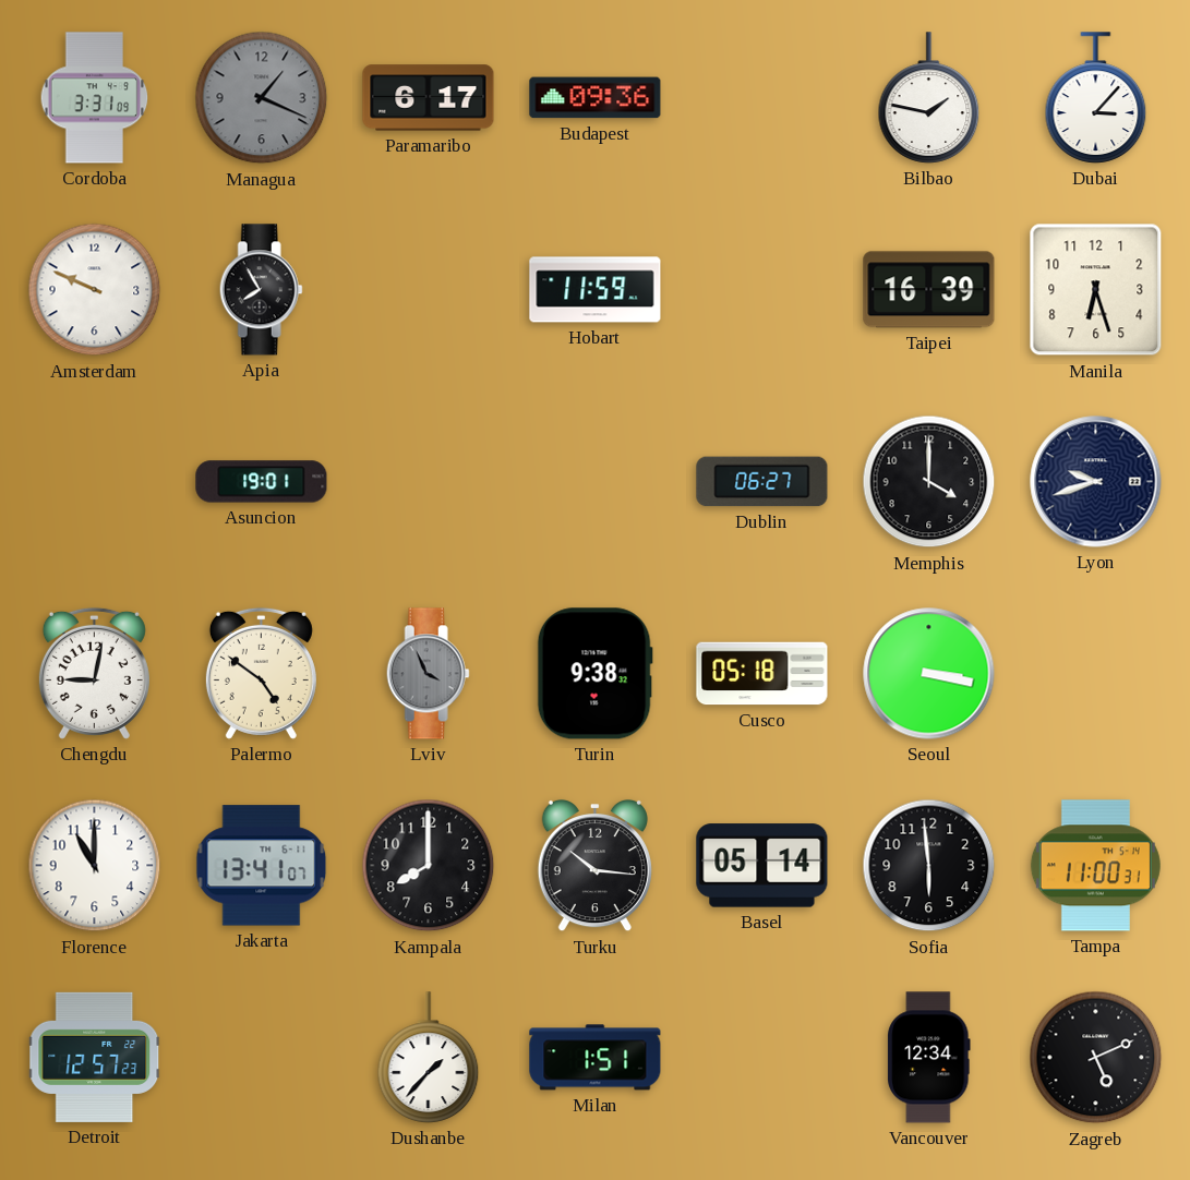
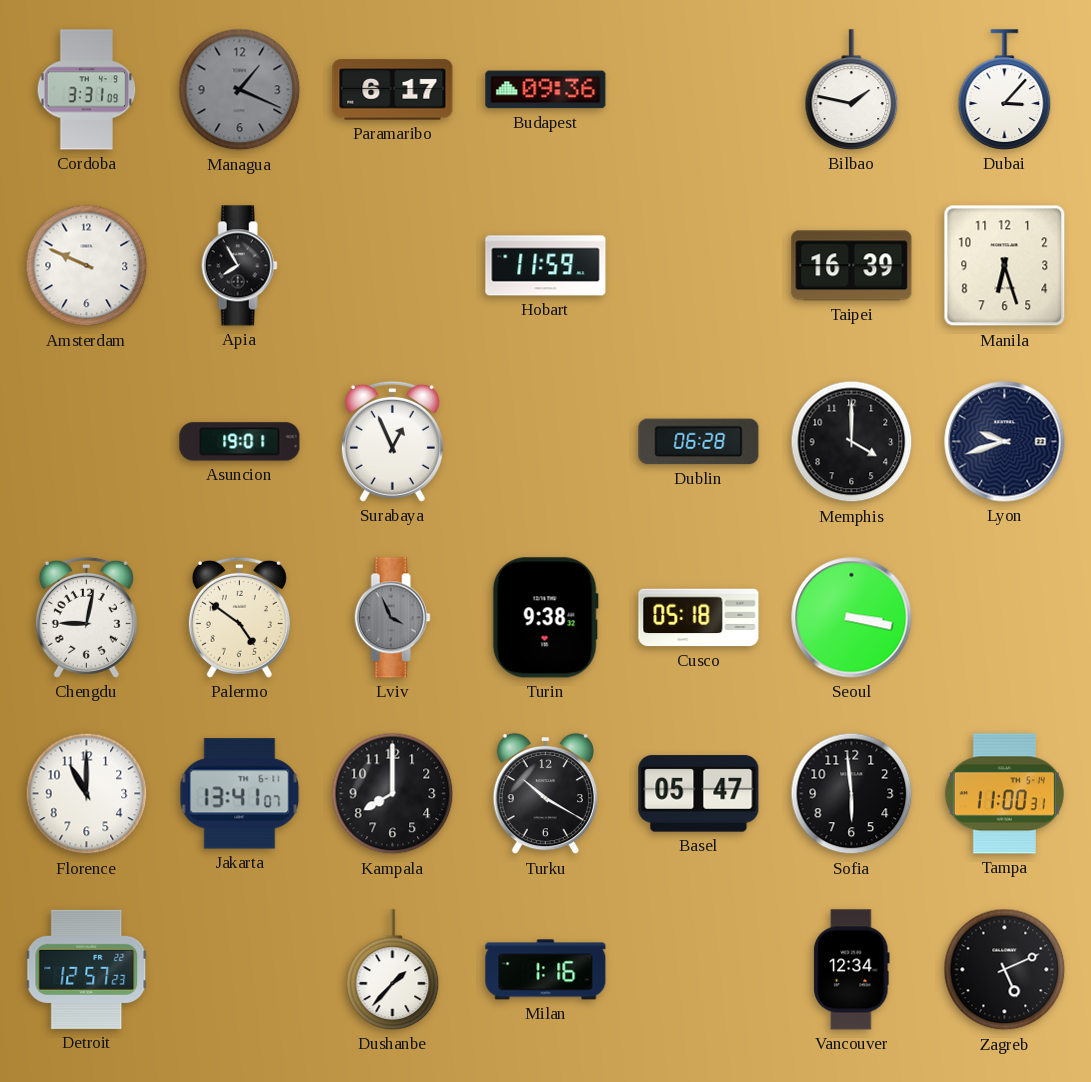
Surabaya: none -> 12:56 (392, 441)
Dublin: 06:27 -> 06:28 (699, 442)
Turku: 10:16 -> 10:20 (545, 794)
Basel: 05:14 -> 05:47 (699, 794)
Milan: 1:51 -> 1:16 (546, 970)
